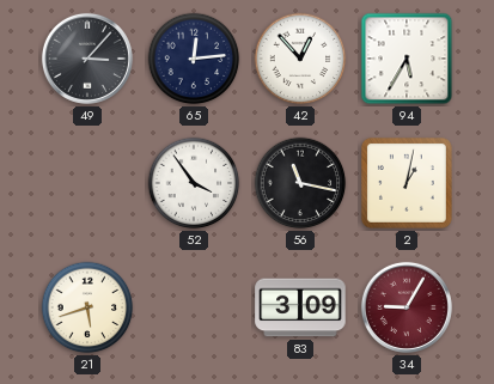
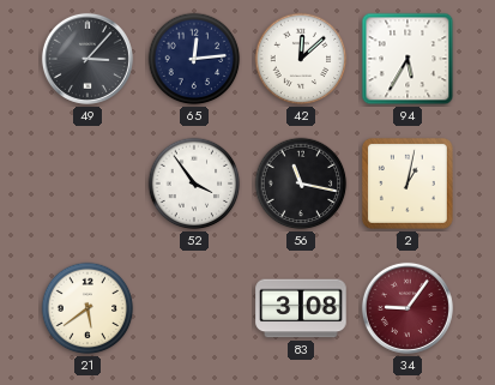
42: 12:53 -> 12:08 (301, 59)
21: 5:42 -> 5:39 (87, 308)
83: 3:09 -> 3:08 (301, 308)
34: 9:05 -> 9:06 (408, 308)
